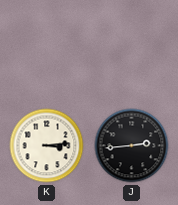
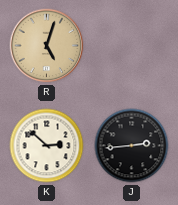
R: none -> 5:03 (47, 46)
K: 3:14 -> 2:52 (47, 146)
